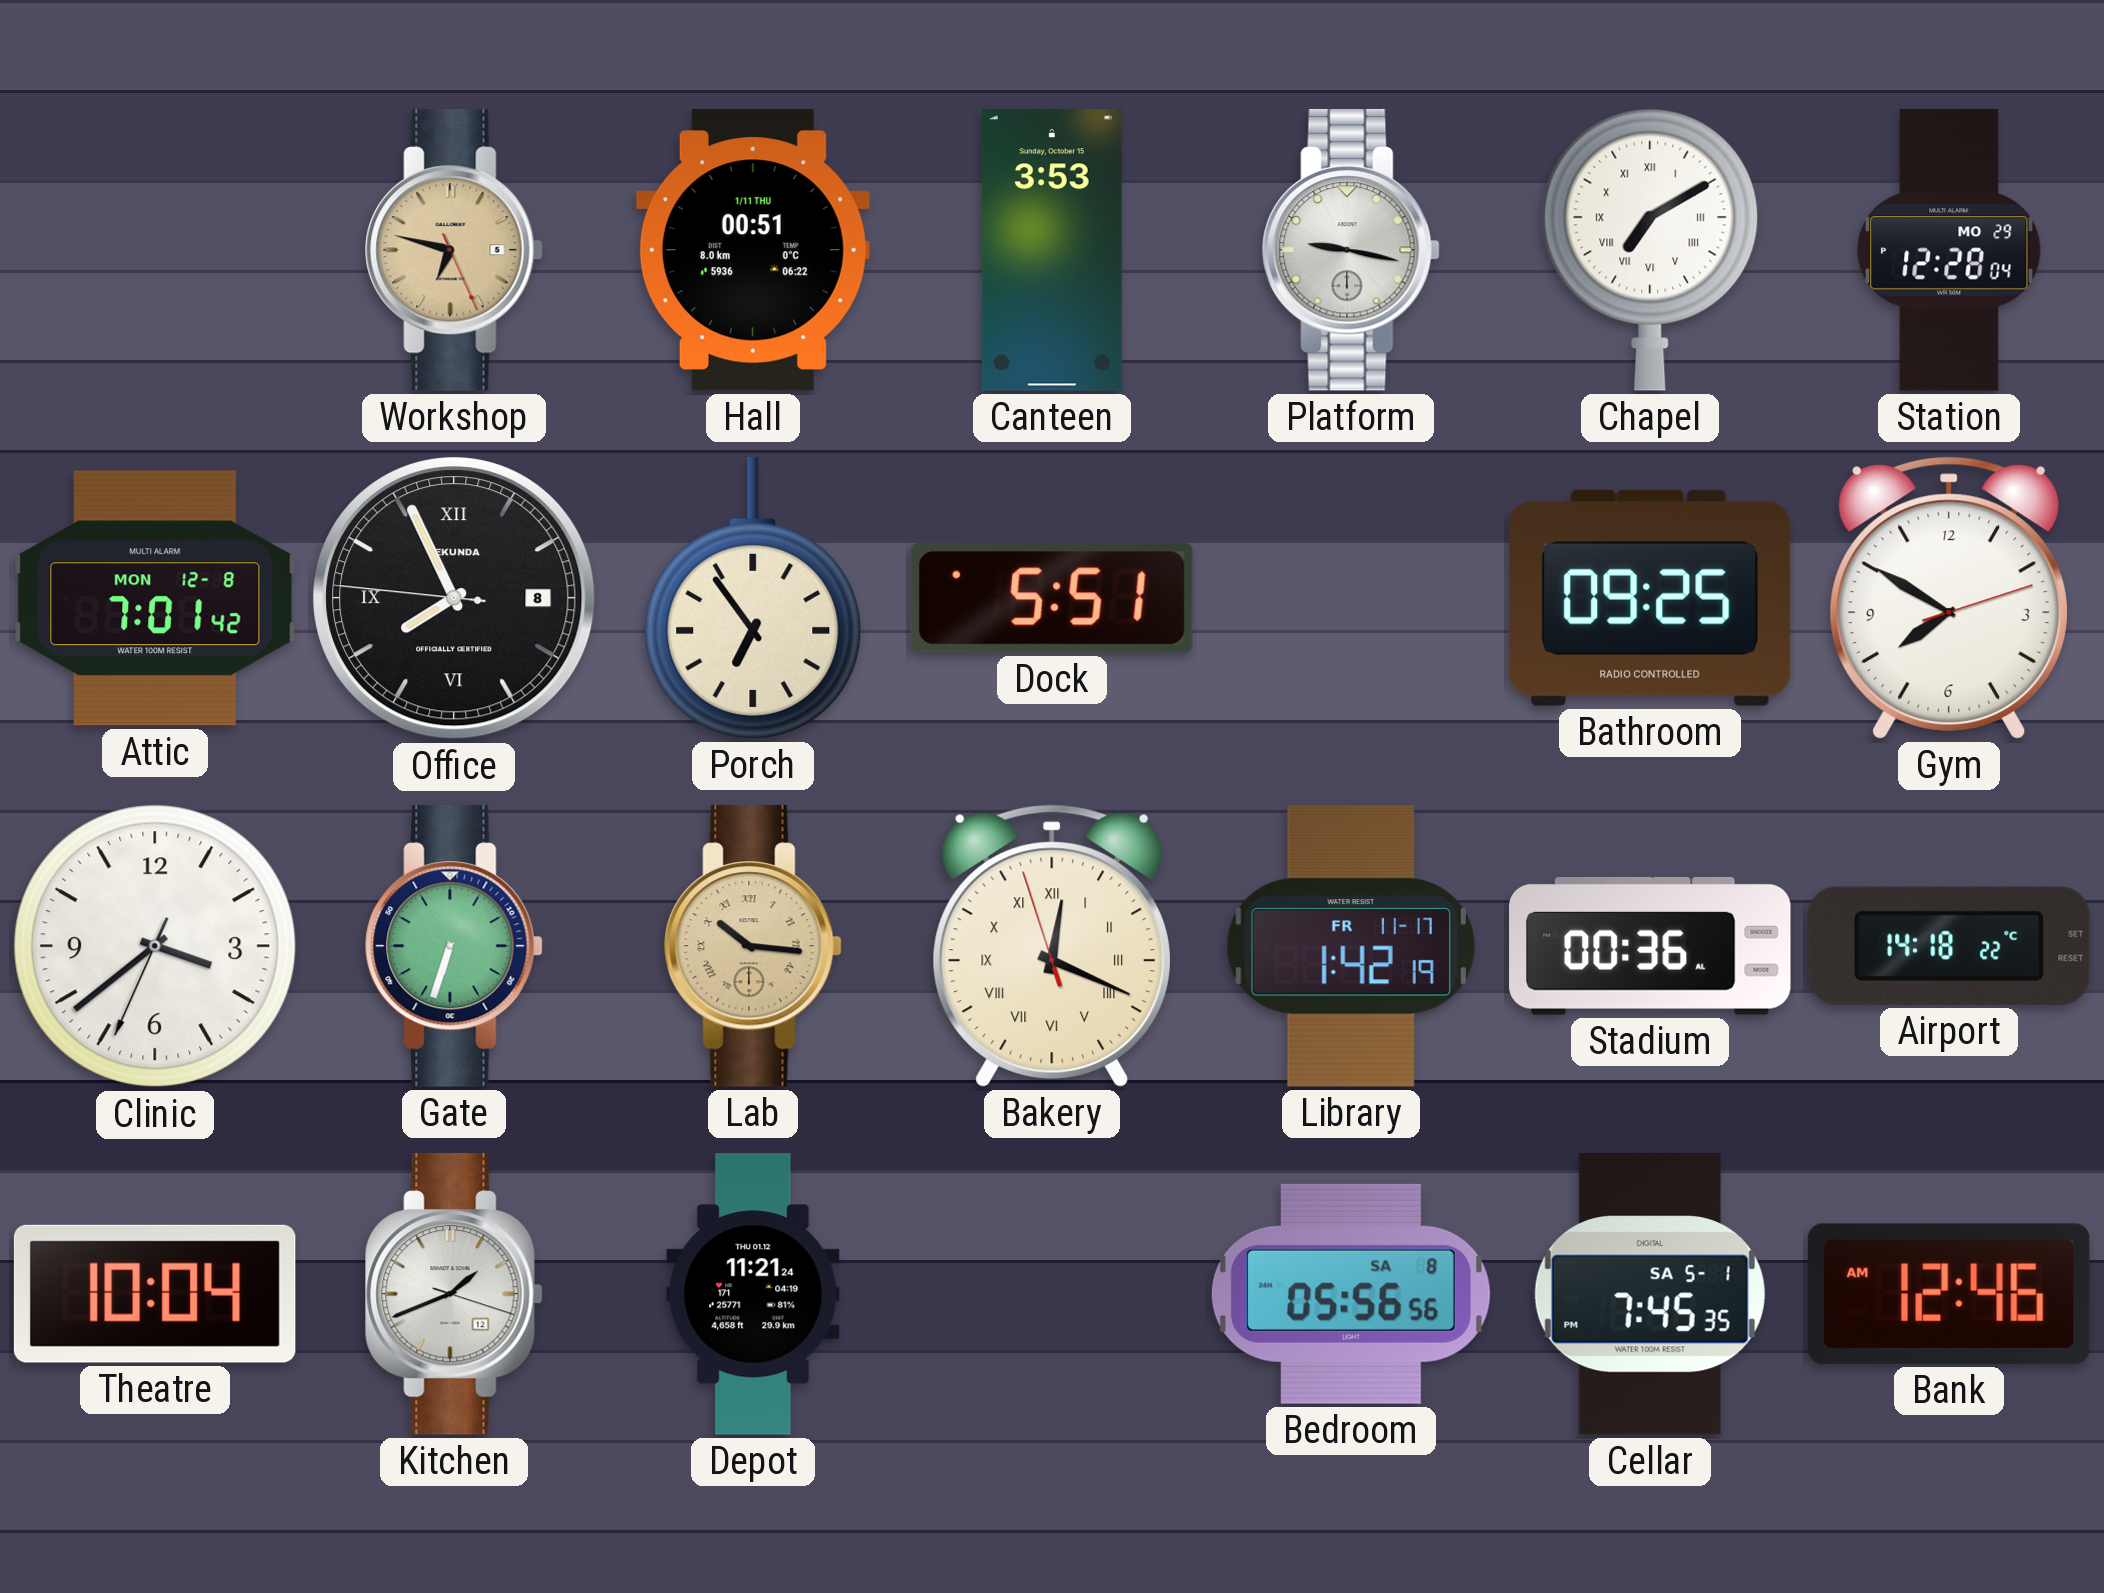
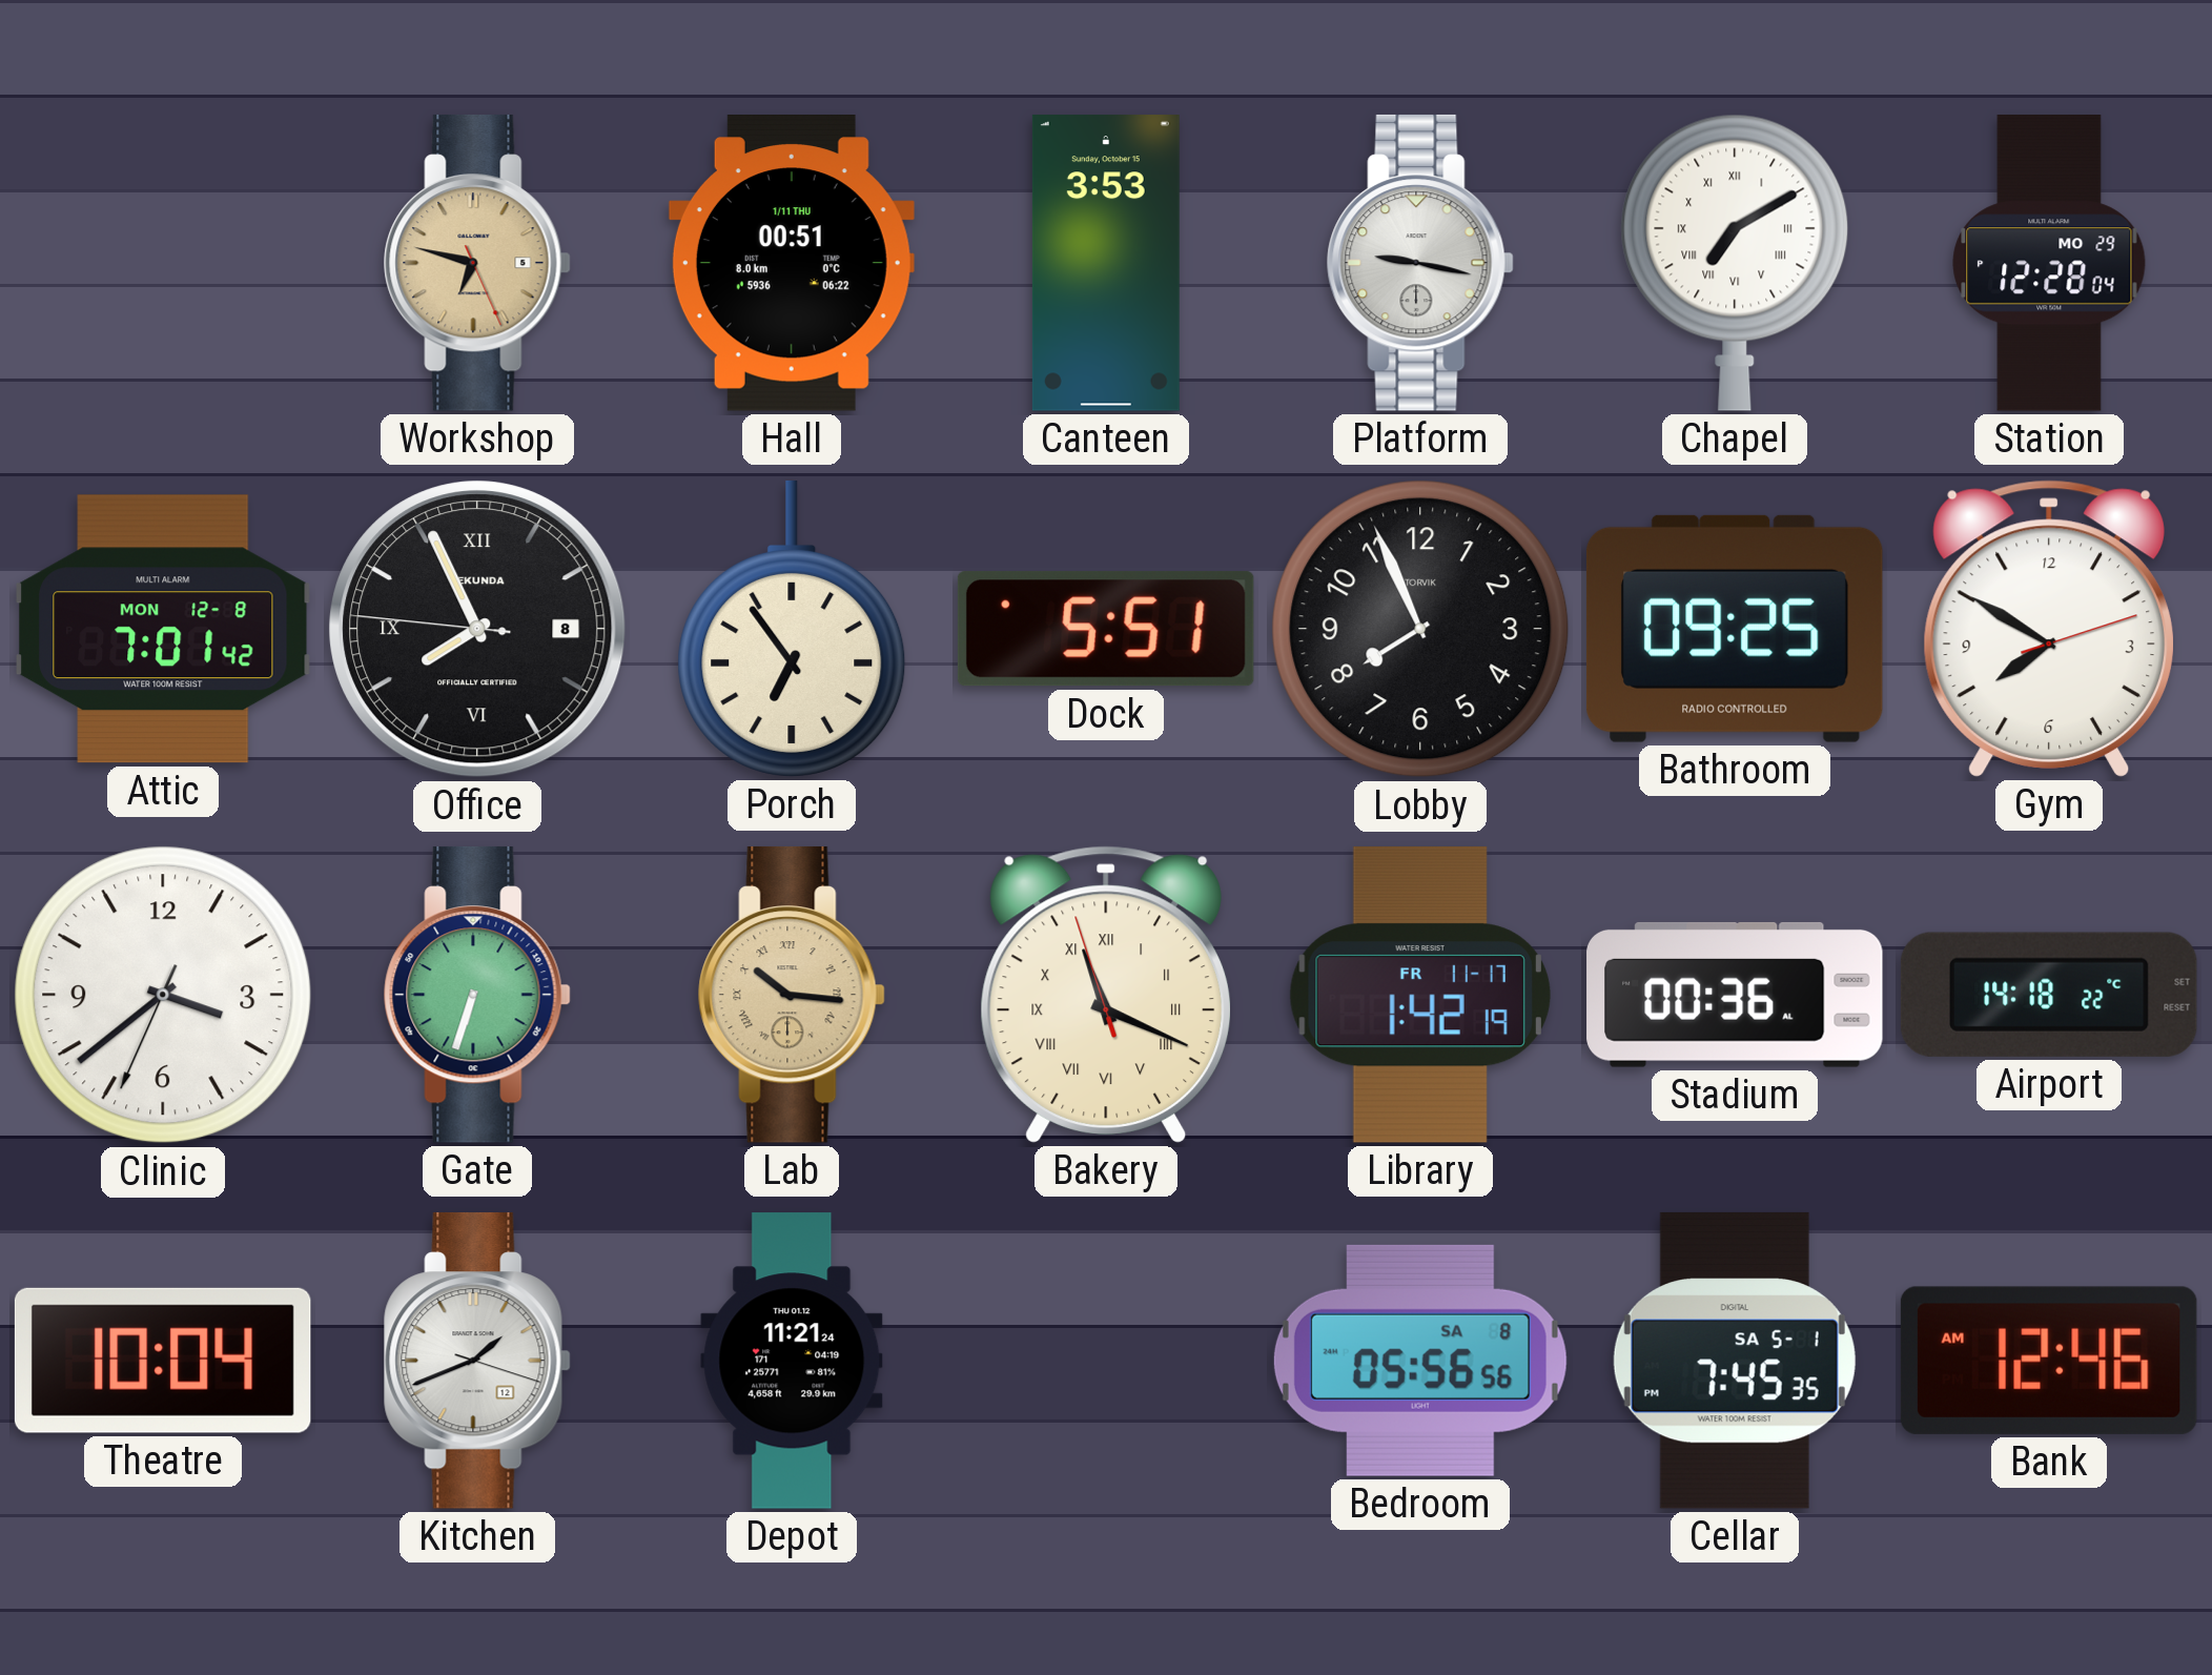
Lobby: none -> 7:56 (1420, 629)
Bakery: 12:18 -> 11:18 (1105, 995)
